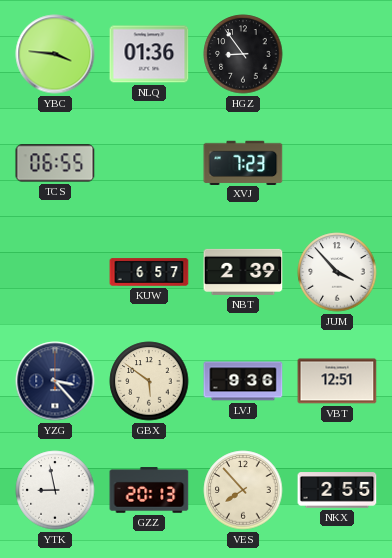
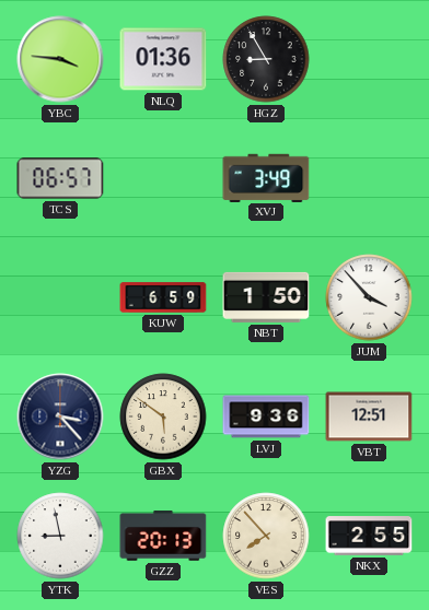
HGZ: 8:54 -> 8:55 (266, 59)
TCS: 06:55 -> 06:57 (60, 178)
XVJ: 7:23 -> 3:49 (266, 177)
KUW: 6:57 -> 6:59 (163, 297)
NBT: 2:39 -> 1:50 (266, 297)
